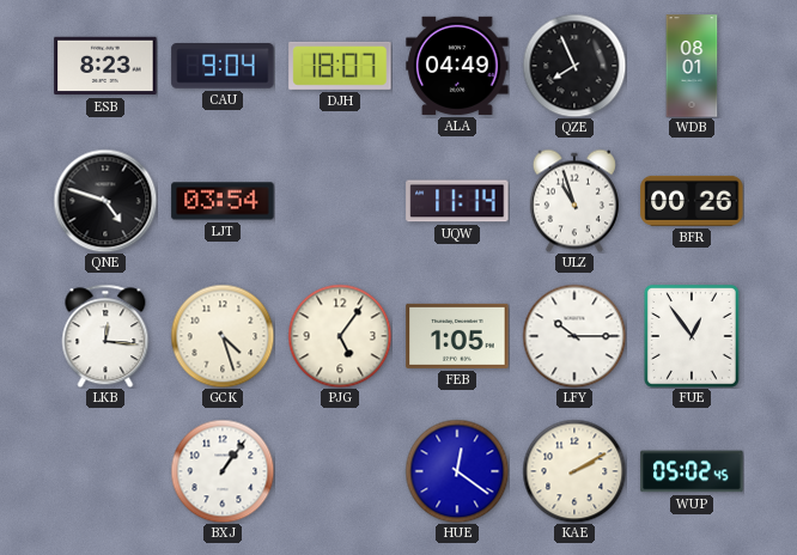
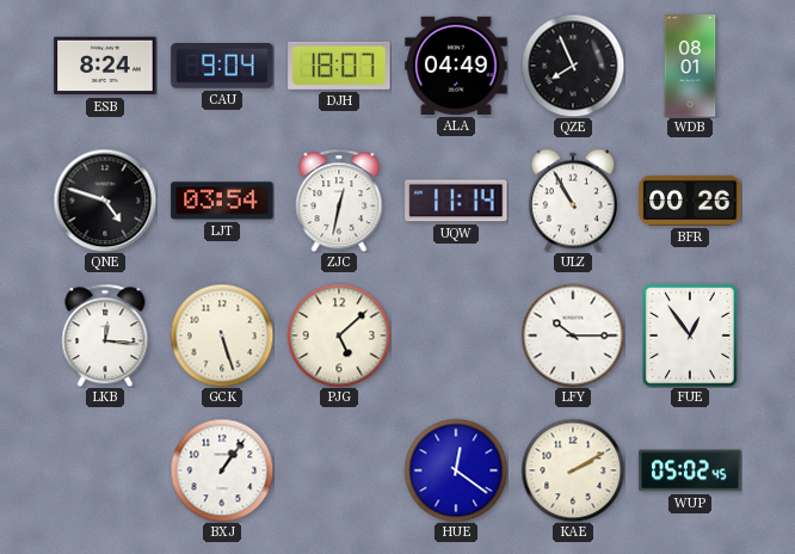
ESB: 8:23 -> 8:24 (105, 66)
ZJC: none -> 12:32 (339, 201)
ULZ: 10:57 -> 10:55 (573, 201)
GCK: 4:27 -> 5:27 (222, 336)
PJG: 5:06 -> 5:08 (339, 336)
FEB: 1:05 -> none (457, 336)
